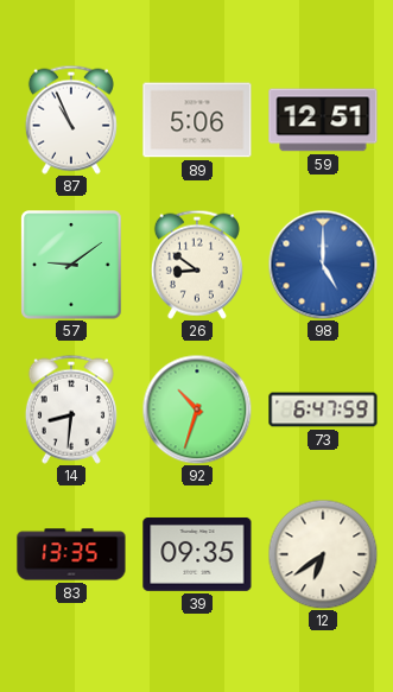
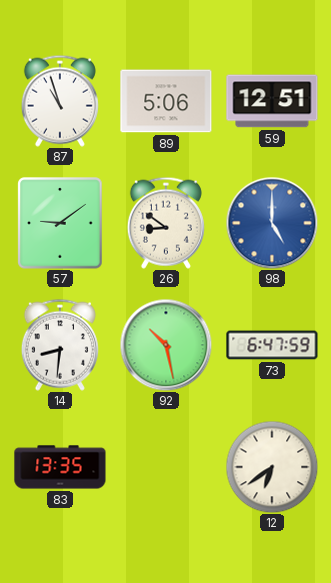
87: 10:56 -> 10:57 (60, 101)
92: 10:33 -> 10:28 (166, 345)
39: 09:35 -> none (197, 554)
